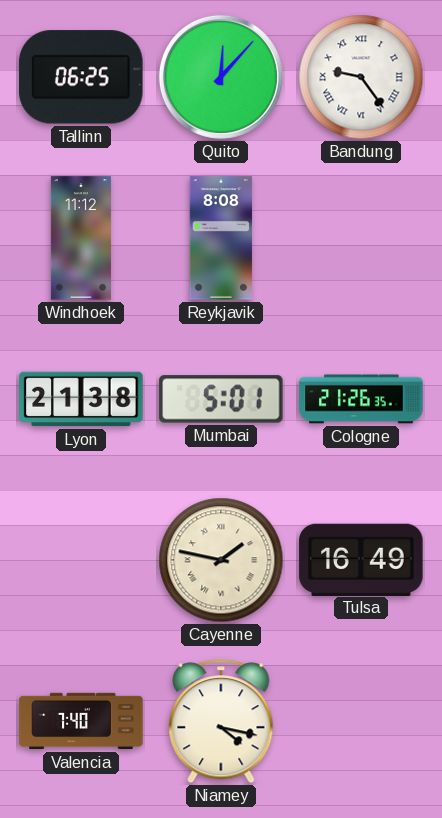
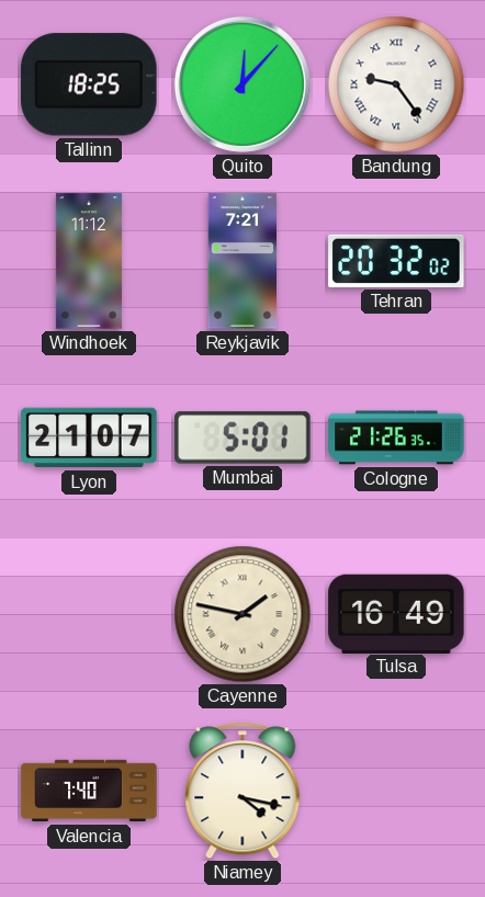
Tallinn: 06:25 -> 18:25 (89, 84)
Reykjavik: 8:08 -> 7:21 (243, 261)
Tehran: none -> 20:32 (396, 261)
Lyon: 21:38 -> 21:07 (89, 438)
